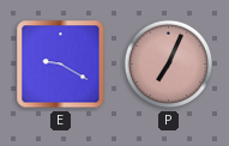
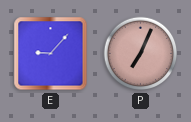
E: 9:20 -> 9:07 (51, 54)
